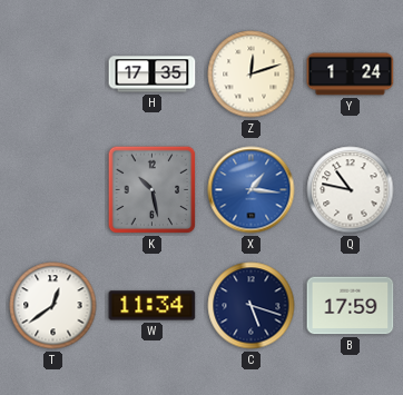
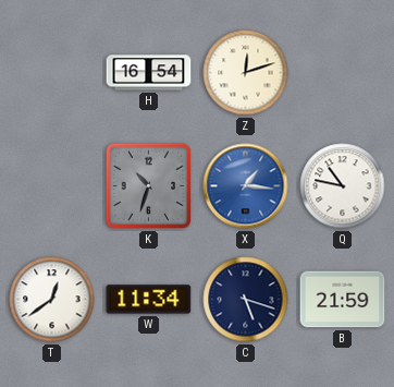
H: 17:35 -> 16:54 (149, 73)
Y: 1:24 -> none (351, 75)
K: 10:28 -> 10:33 (149, 186)
B: 17:59 -> 21:59 (343, 300)
